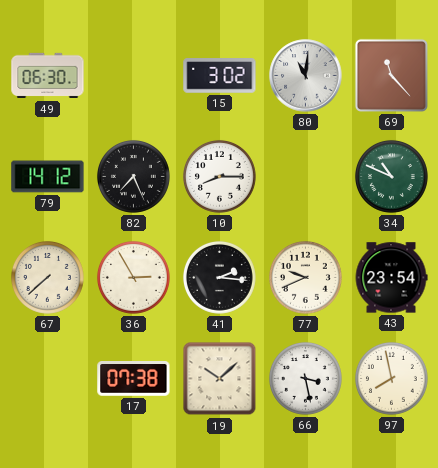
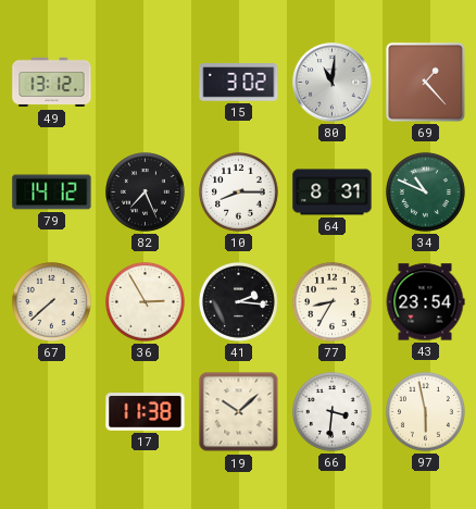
49: 06:30 -> 13:12 (52, 83)
69: 11:23 -> 1:23 (425, 82)
64: none -> 8:31 (333, 193)
77: 9:41 -> 8:35 (331, 301)
17: 07:38 -> 11:38 (146, 412)
66: 3:28 -> 3:31 (331, 411)
97: 7:58 -> 5:58 (425, 411)
